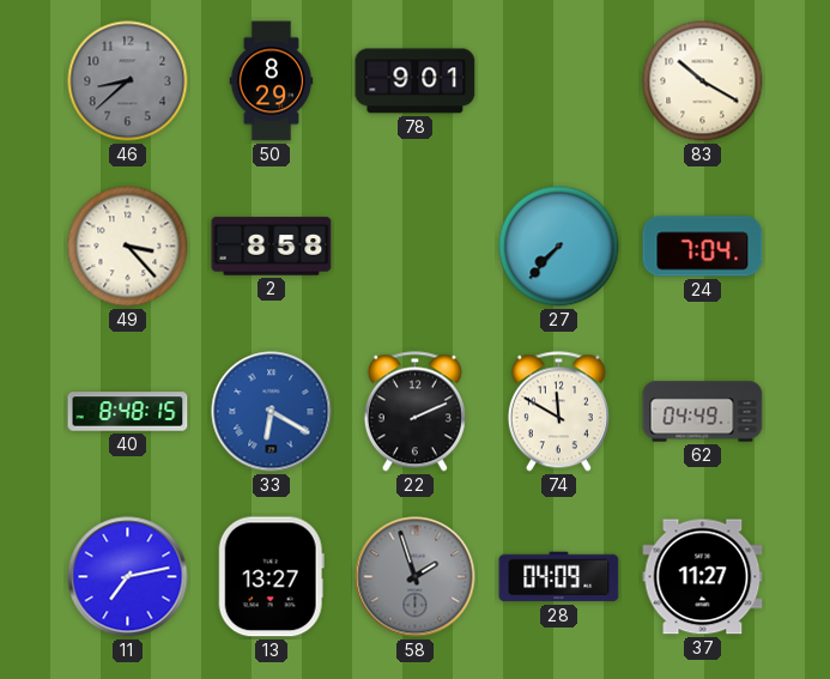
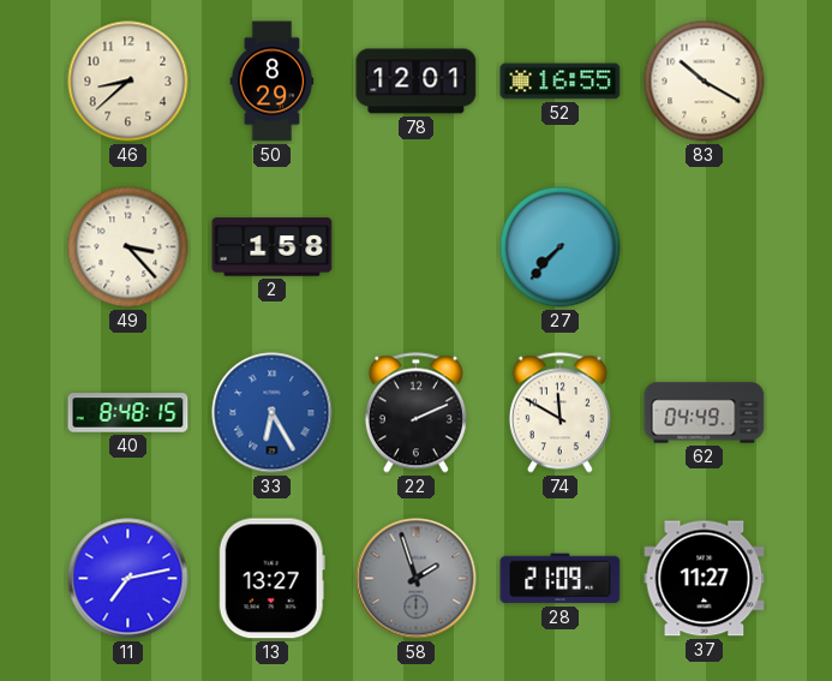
46 dial: grey -> cream (128, 82)
78: 9:01 -> 12:01 (417, 82)
52: none -> 16:55 (561, 82)
2: 8:58 -> 1:58 (273, 247)
24: 7:04 -> none (703, 247)
33: 6:20 -> 6:25 (273, 413)
28: 04:09 -> 21:09 (561, 579)
